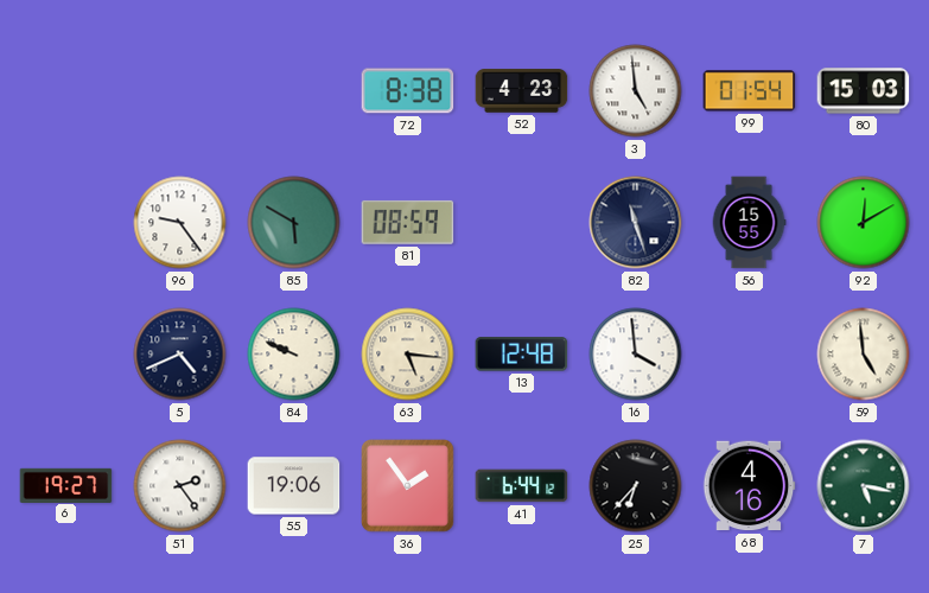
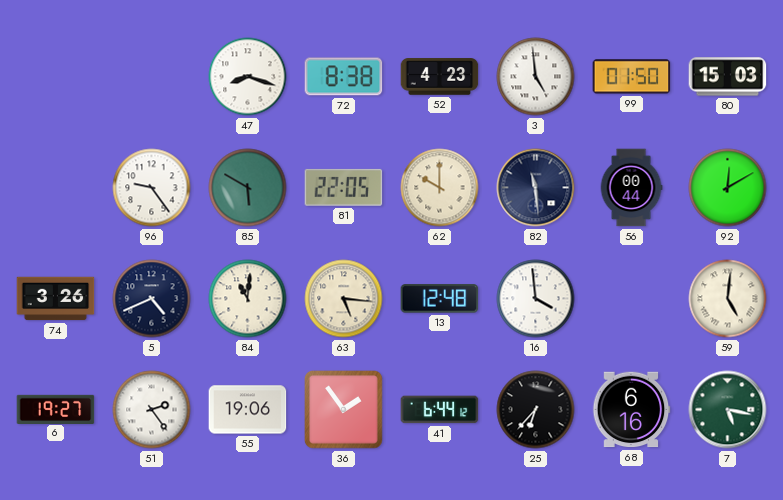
47: none -> 8:18 (248, 77)
99: 01:54 -> 01:50 (632, 77)
81: 08:59 -> 22:05 (344, 187)
62: none -> 10:00 (440, 188)
82: 11:27 -> 11:29 (536, 188)
56: 15:55 -> 00:44 (631, 188)
74: none -> 3:26 (56, 299)
84: 9:49 -> 11:01 (248, 299)
59: 4:59 -> 5:01 (728, 299)
68: 4:16 -> 6:16 (631, 410)
